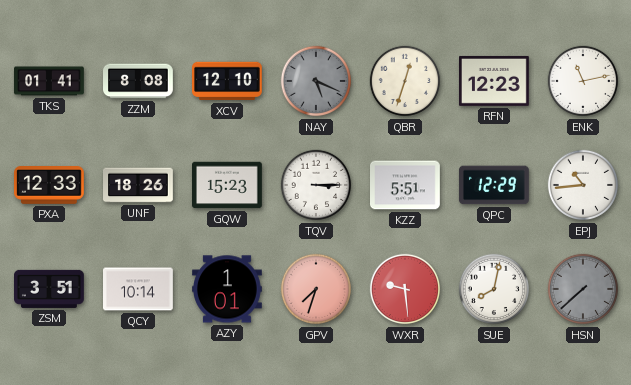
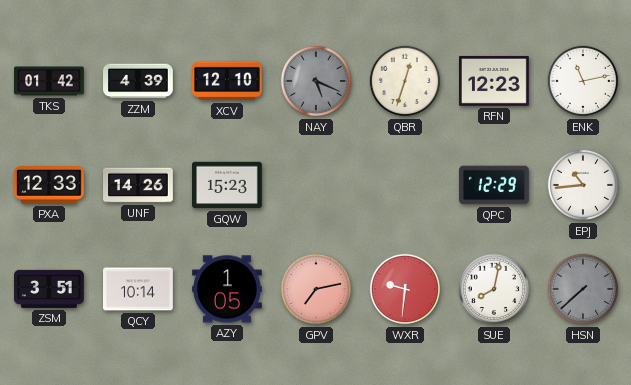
TKS: 01:41 -> 01:42 (50, 81)
ZZM: 8:08 -> 4:39 (139, 81)
UNF: 18:26 -> 14:26 (139, 185)
TQV: 3:15 -> none (316, 185)
KZZ: 5:51 -> none (406, 185)
AZY: 1:01 -> 1:05 (228, 289)
GPV: 7:33 -> 7:13 (316, 289)
WXR: 9:29 -> 9:31 (405, 289)
